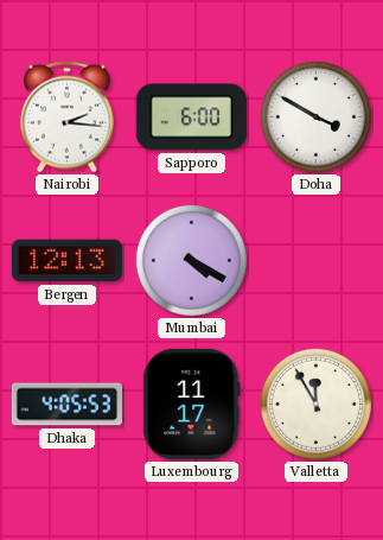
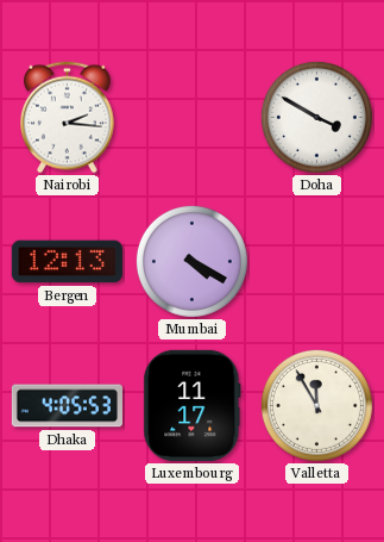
Sapporo: 6:00 -> none (191, 117)
